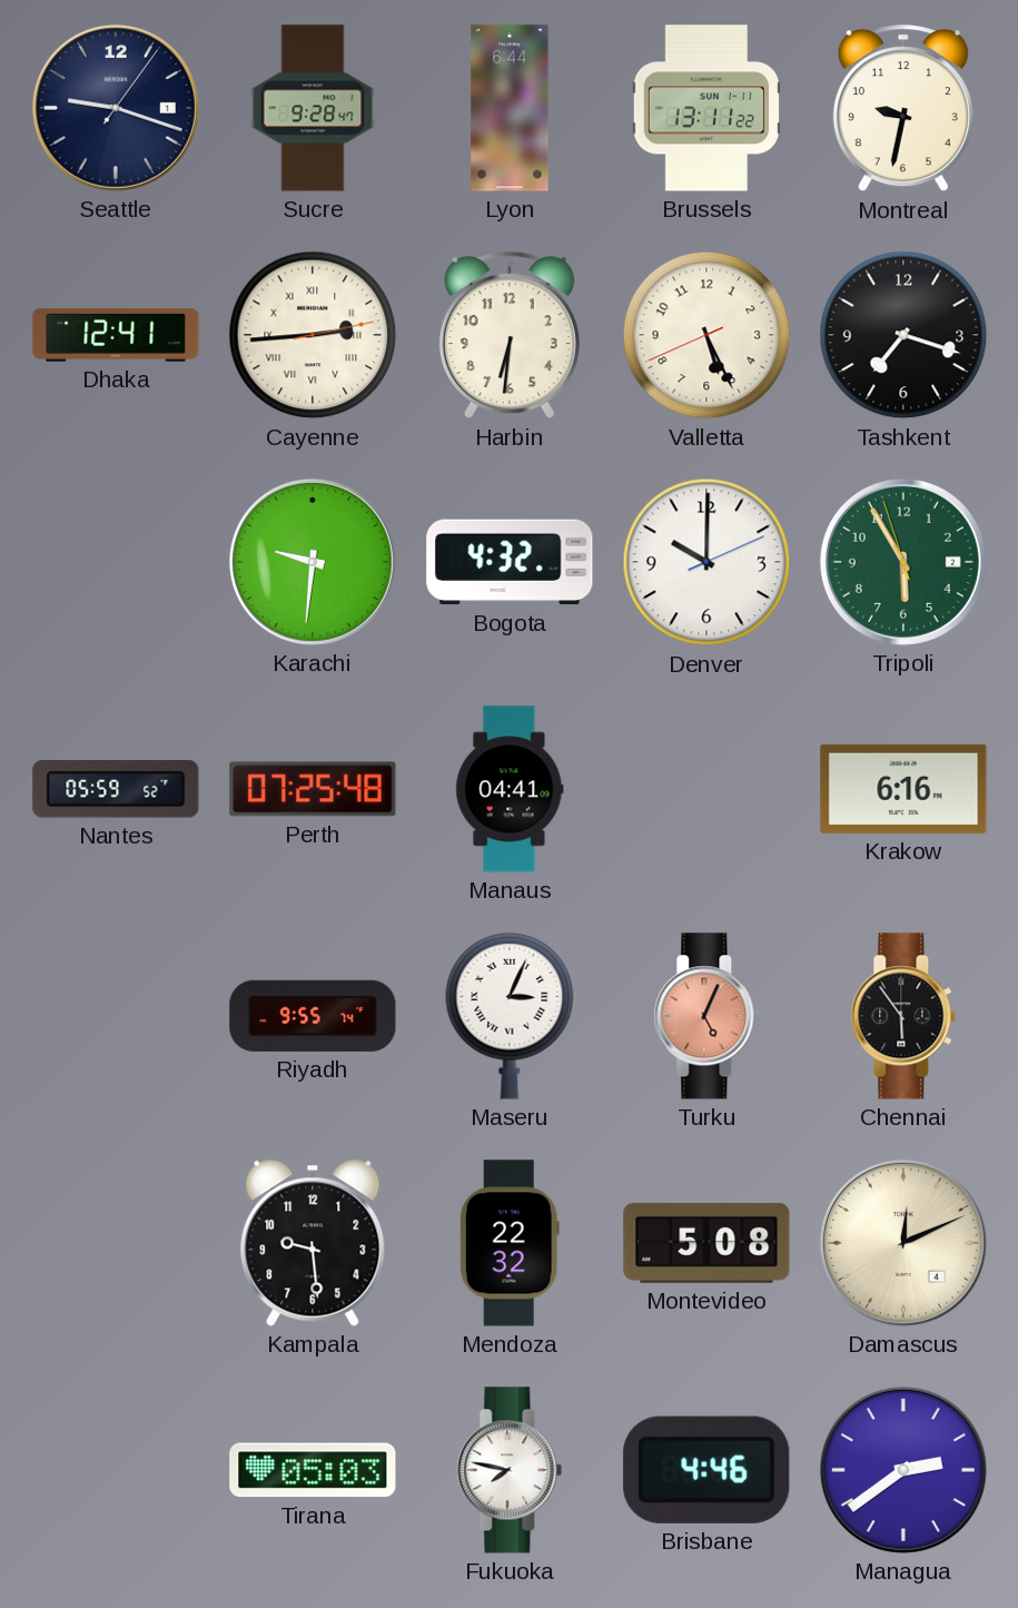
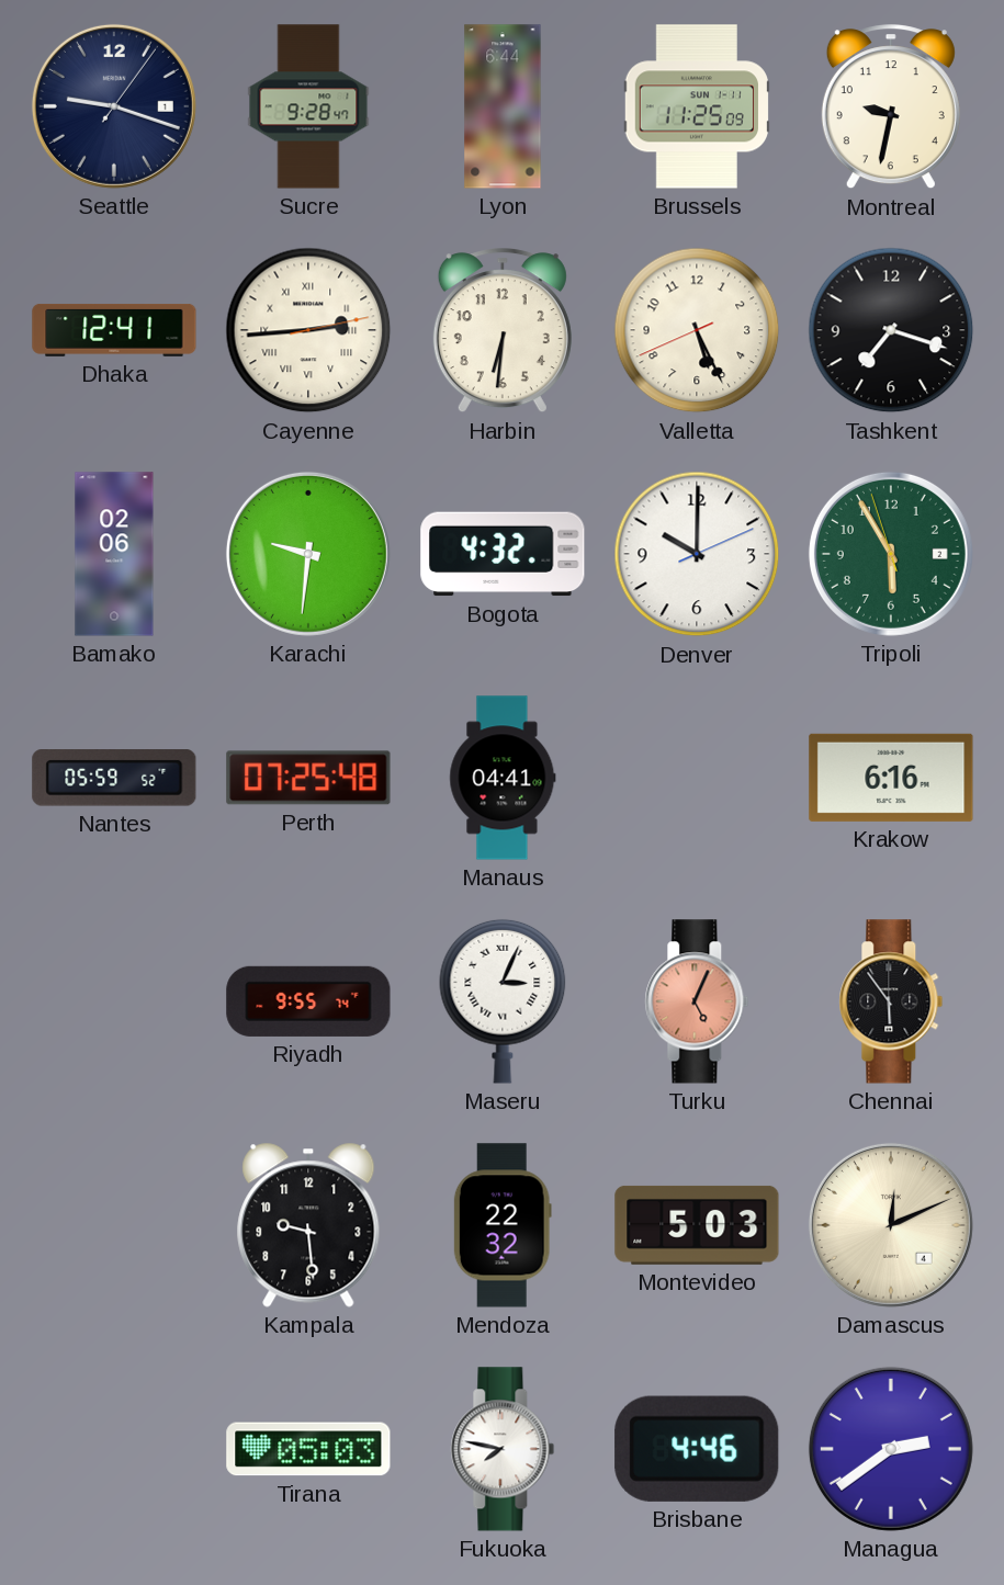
Brussels: 13:11 -> 11:25 (696, 106)
Bamako: none -> 02:06 (114, 554)
Montevideo: 5:08 -> 5:03 (697, 1225)
